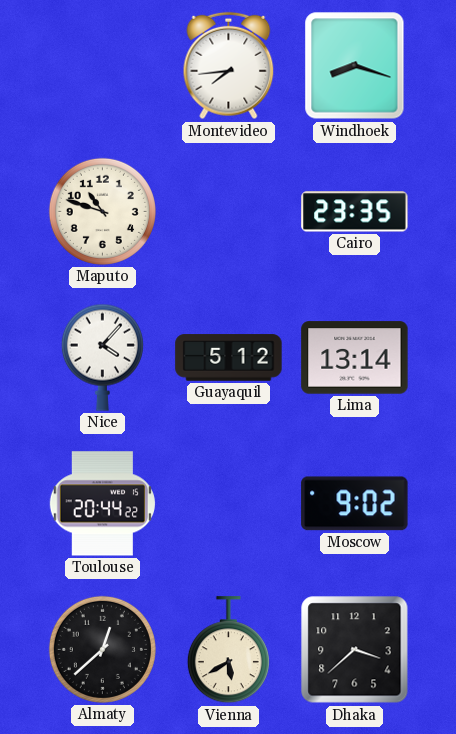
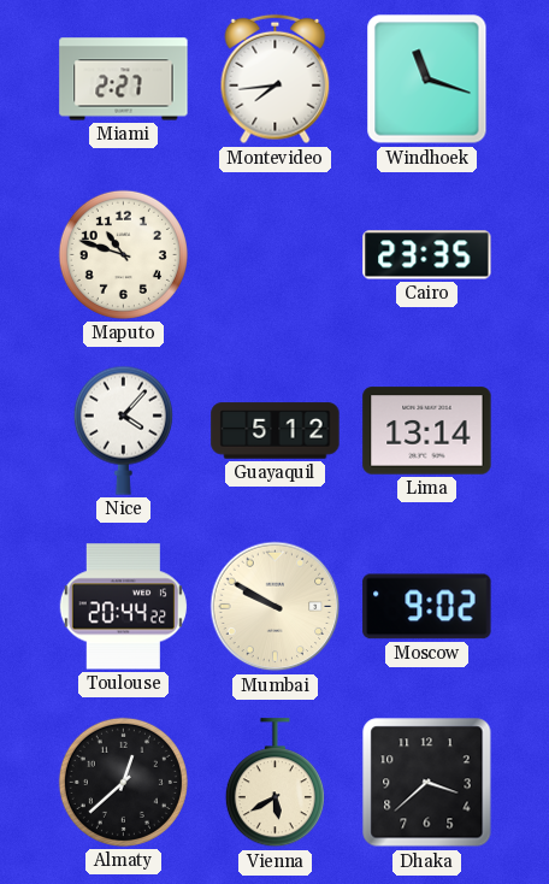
Miami: none -> 2:27 (124, 79)
Windhoek: 8:18 -> 11:18 (427, 79)
Mumbai: none -> 9:50 (276, 607)
